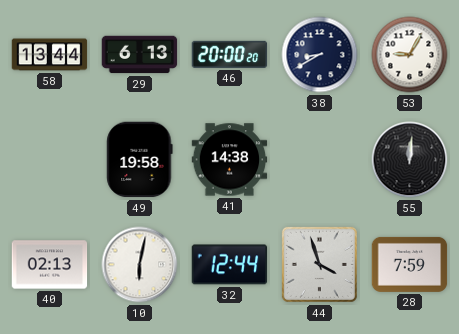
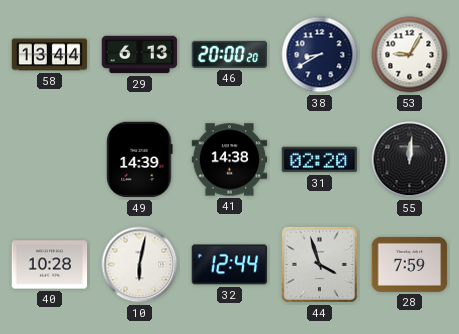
49: 19:58 -> 14:39 (140, 160)
31: none -> 02:20 (320, 160)
40: 02:13 -> 10:28 (50, 265)
